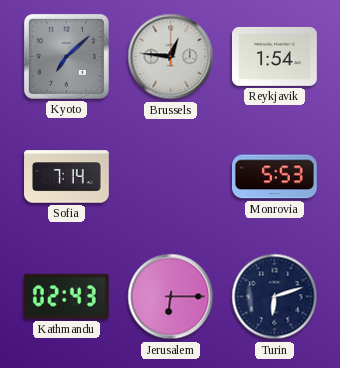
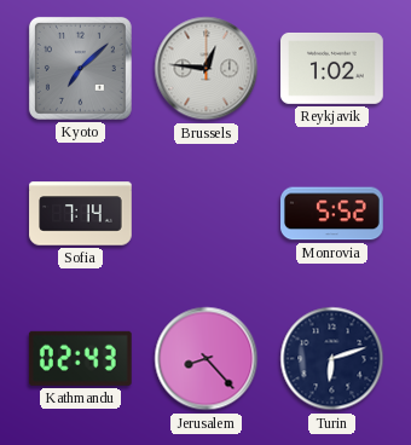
Reykjavik: 1:54 -> 1:02 (332, 68)
Monrovia: 5:53 -> 5:52 (332, 214)
Jerusalem: 6:15 -> 8:23 (207, 359)
